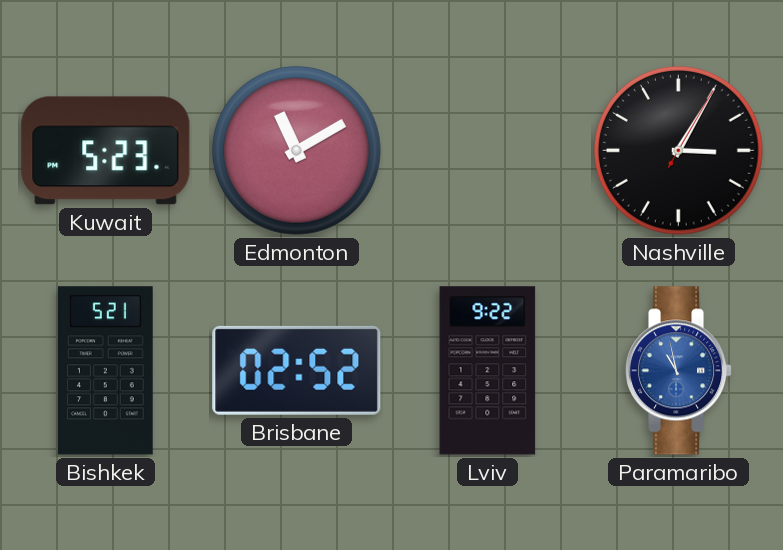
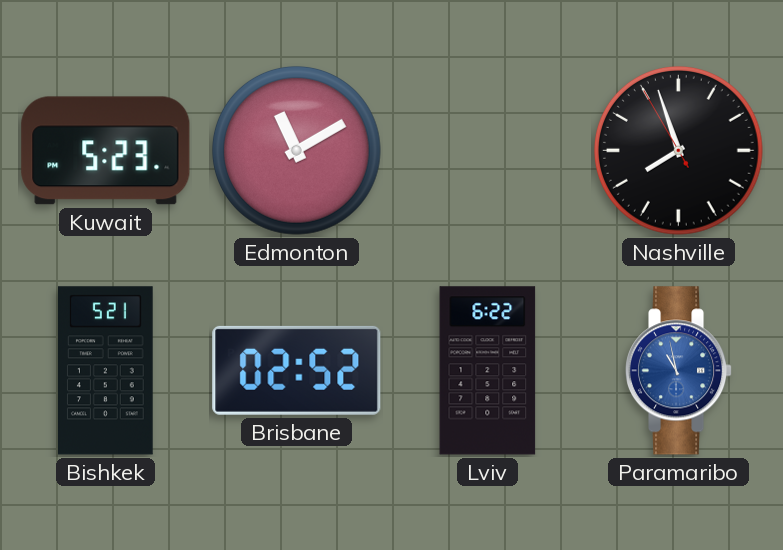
Nashville: 3:05 -> 7:56 (678, 150)
Lviv: 9:22 -> 6:22 (488, 371)
